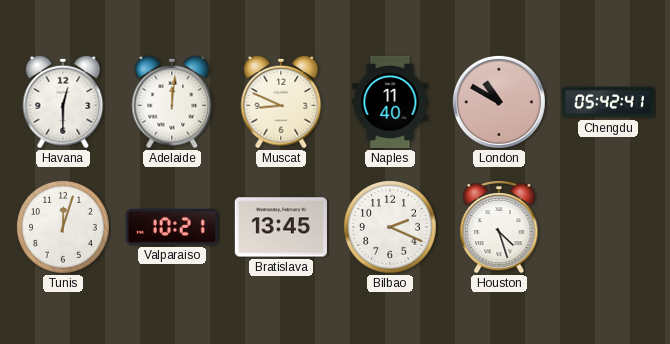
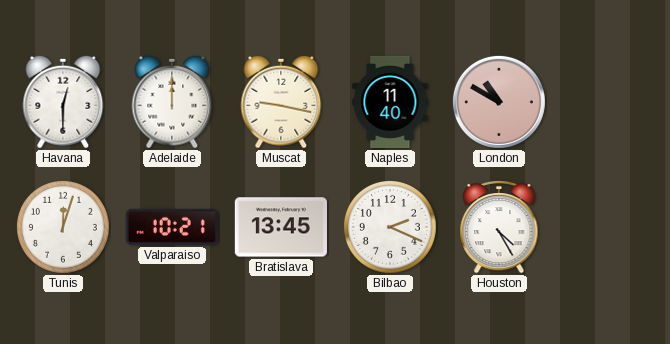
Adelaide: 12:01 -> 12:00 (172, 102)
Muscat: 8:49 -> 9:17 (281, 102)
Chengdu: 05:42 -> none (607, 102)
Houston: 4:27 -> 4:25 (499, 227)
